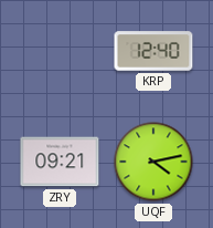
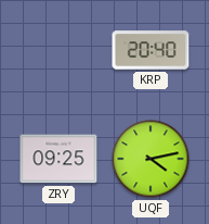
KRP: 12:40 -> 20:40 (151, 50)
ZRY: 09:21 -> 09:25 (58, 159)
